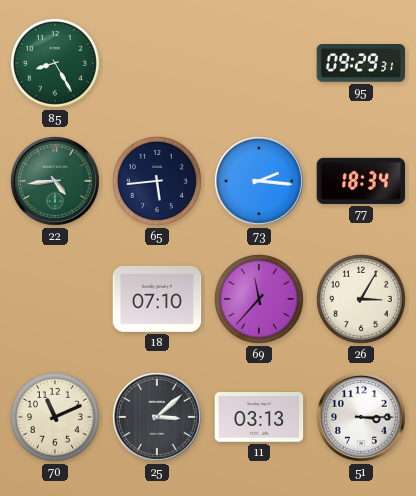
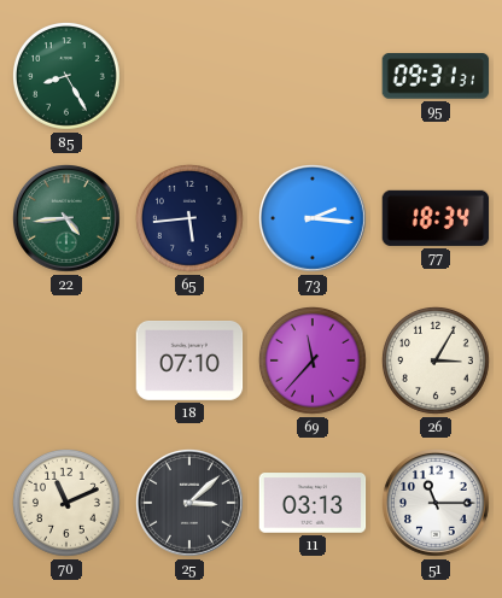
95: 09:29 -> 09:31 (436, 77)
51: 3:15 -> 11:15 (437, 504)
